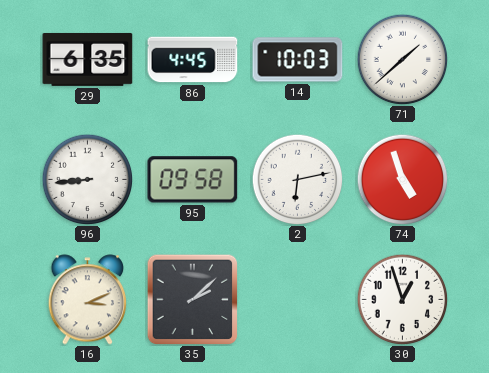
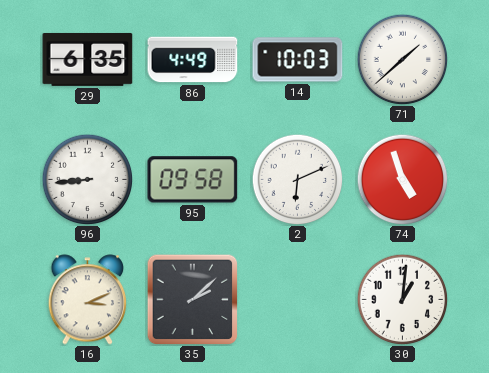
86: 4:45 -> 4:49 (193, 60)
2: 6:13 -> 6:11 (297, 179)
30: 12:57 -> 1:01 (402, 299)
